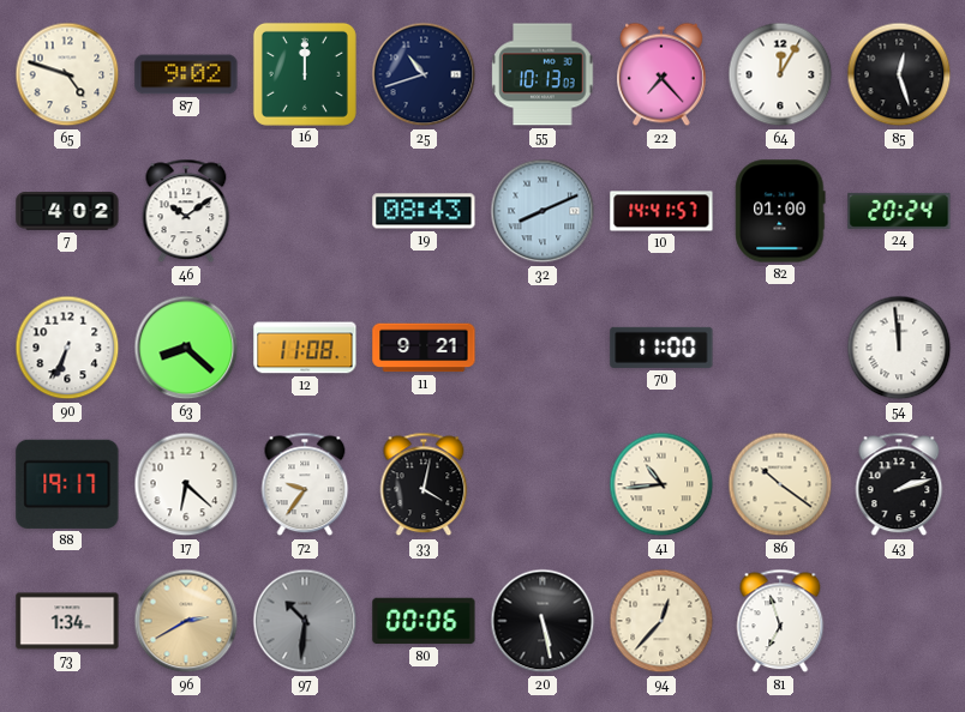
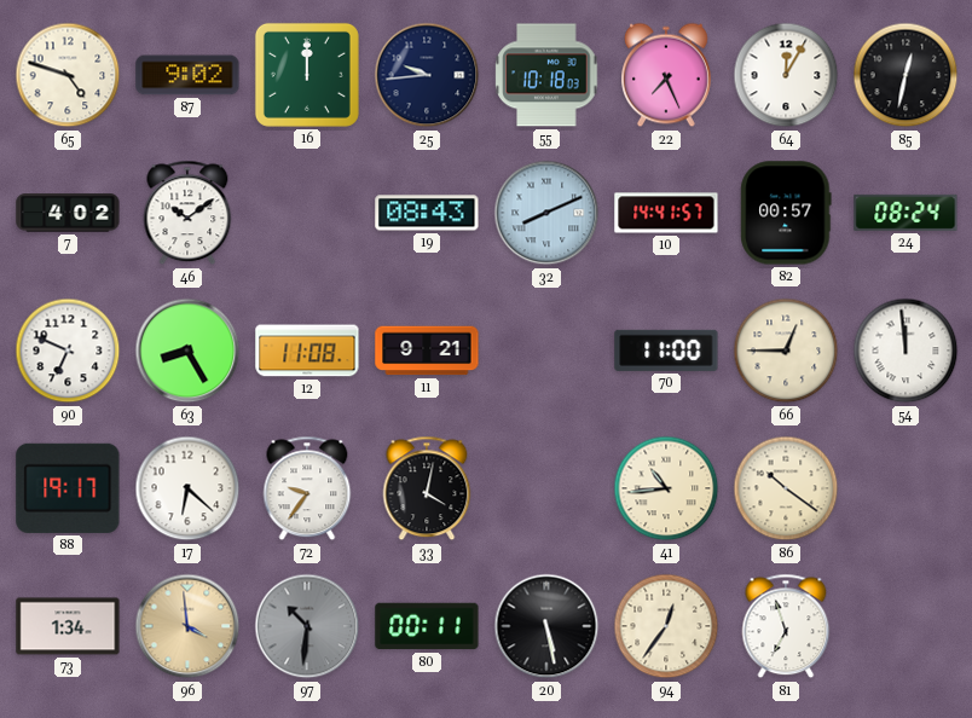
25: 10:42 -> 9:44 (427, 75)
55: 10:13 -> 10:18 (546, 75)
22: 7:23 -> 7:26 (667, 75)
85: 12:27 -> 12:32 (906, 75)
82: 01:00 -> 00:57 (786, 213)
24: 20:24 -> 08:24 (906, 213)
90: 6:34 -> 6:49 (68, 351)
63: 8:22 -> 8:25 (187, 351)
66: none -> 12:45 (786, 351)
43: 2:12 -> none (899, 484)
96: 2:40 -> 3:59 (187, 626)
80: 00:06 -> 00:11 (427, 626)
94: 12:37 -> 12:36 (666, 626)
